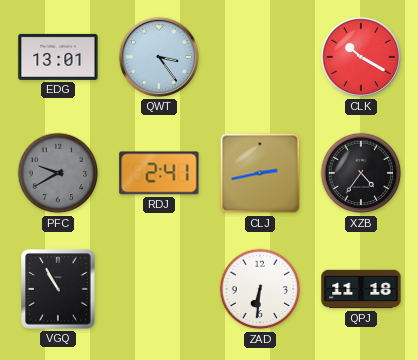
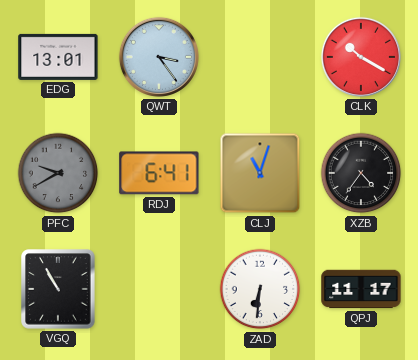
RDJ: 2:41 -> 6:41 (159, 173)
CLJ: 2:43 -> 11:03 (260, 173)
QPJ: 11:18 -> 11:17 (361, 289)
